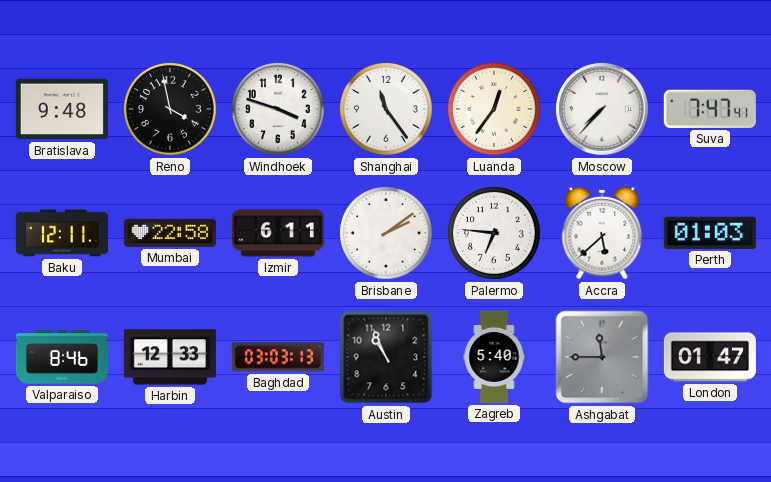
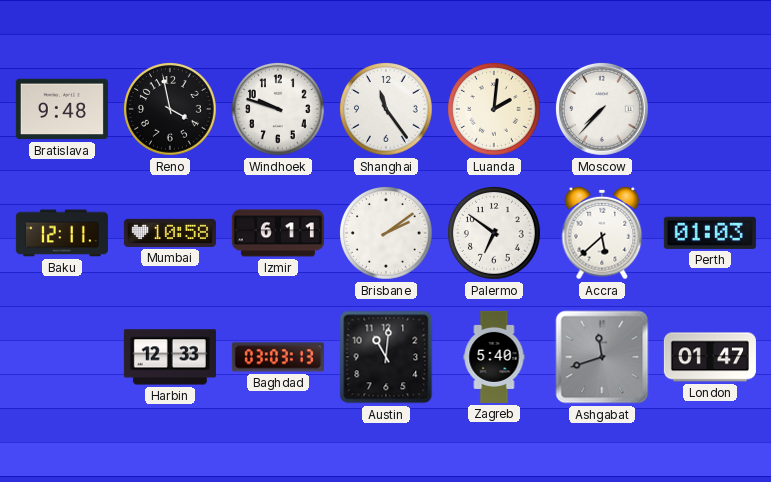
Windhoek: 3:48 -> 9:48 (279, 110)
Luanda: 12:36 -> 2:01 (495, 110)
Suva: 7:47 -> none (710, 109)
Mumbai: 22:58 -> 10:58 (170, 233)
Palermo: 6:46 -> 6:51 (495, 234)
Valparaiso: 8:46 -> none (62, 357)
Austin: 10:56 -> 11:01 (386, 357)
Ashgabat: 11:45 -> 11:42 (602, 357)
